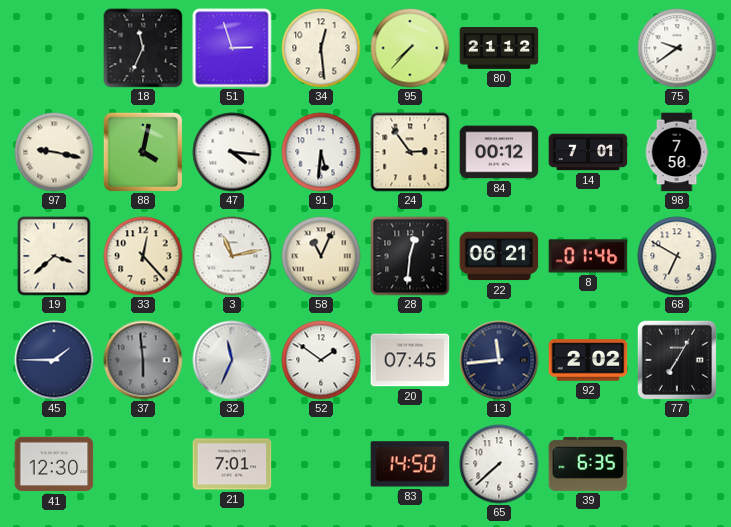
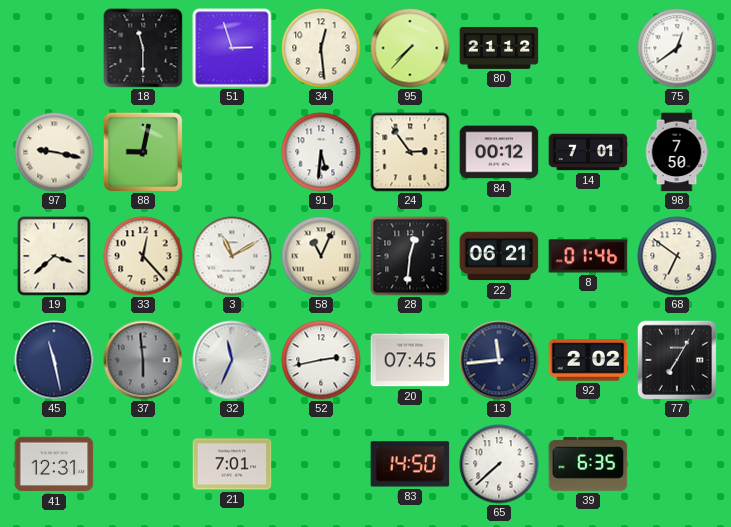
18: 11:34 -> 11:30 (143, 48)
75: 9:39 -> 12:39 (677, 48)
88: 4:02 -> 9:02 (142, 151)
47: 4:16 -> none (232, 152)
3: 11:13 -> 11:10 (232, 256)
68: 6:50 -> 6:51 (677, 256)
45: 1:45 -> 11:28 (54, 360)
52: 1:51 -> 2:43 (321, 360)
41: 12:30 -> 12:31 (54, 464)
